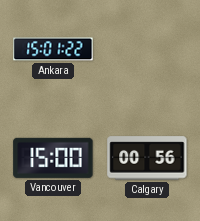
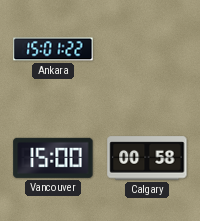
Calgary: 00:56 -> 00:58 (147, 158)
